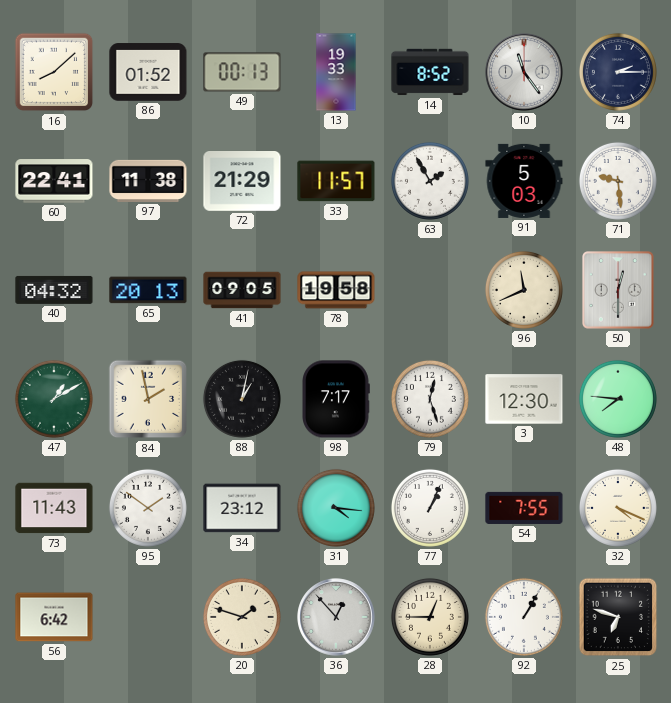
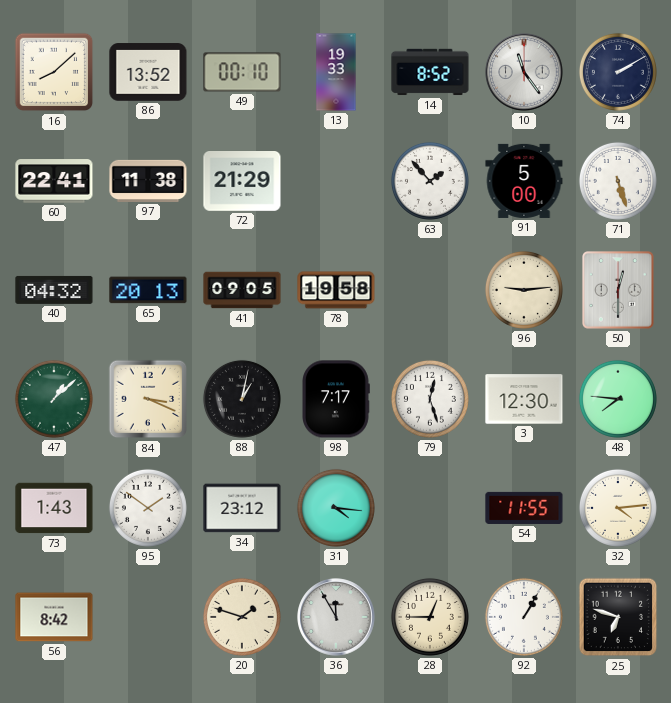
86: 01:52 -> 13:52 (148, 72)
49: 00:13 -> 00:10 (242, 72)
74: 2:15 -> 2:10 (618, 72)
33: 11:57 -> none (336, 181)
63: 1:55 -> 1:53 (430, 181)
91: 5:03 -> 5:00 (524, 181)
71: 9:29 -> 5:27 (618, 181)
96: 11:41 -> 9:14 (524, 290)
47: 1:10 -> 1:08 (54, 399)
84: 1:58 -> 3:19 (148, 399)
73: 11:43 -> 1:43 (54, 508)
77: 1:04 -> none (430, 508)
54: 7:55 -> 11:55 (524, 508)
32: 4:19 -> 4:14 (618, 508)
56: 6:42 -> 8:42 (54, 617)
36: 12:53 -> 11:55 (336, 617)
